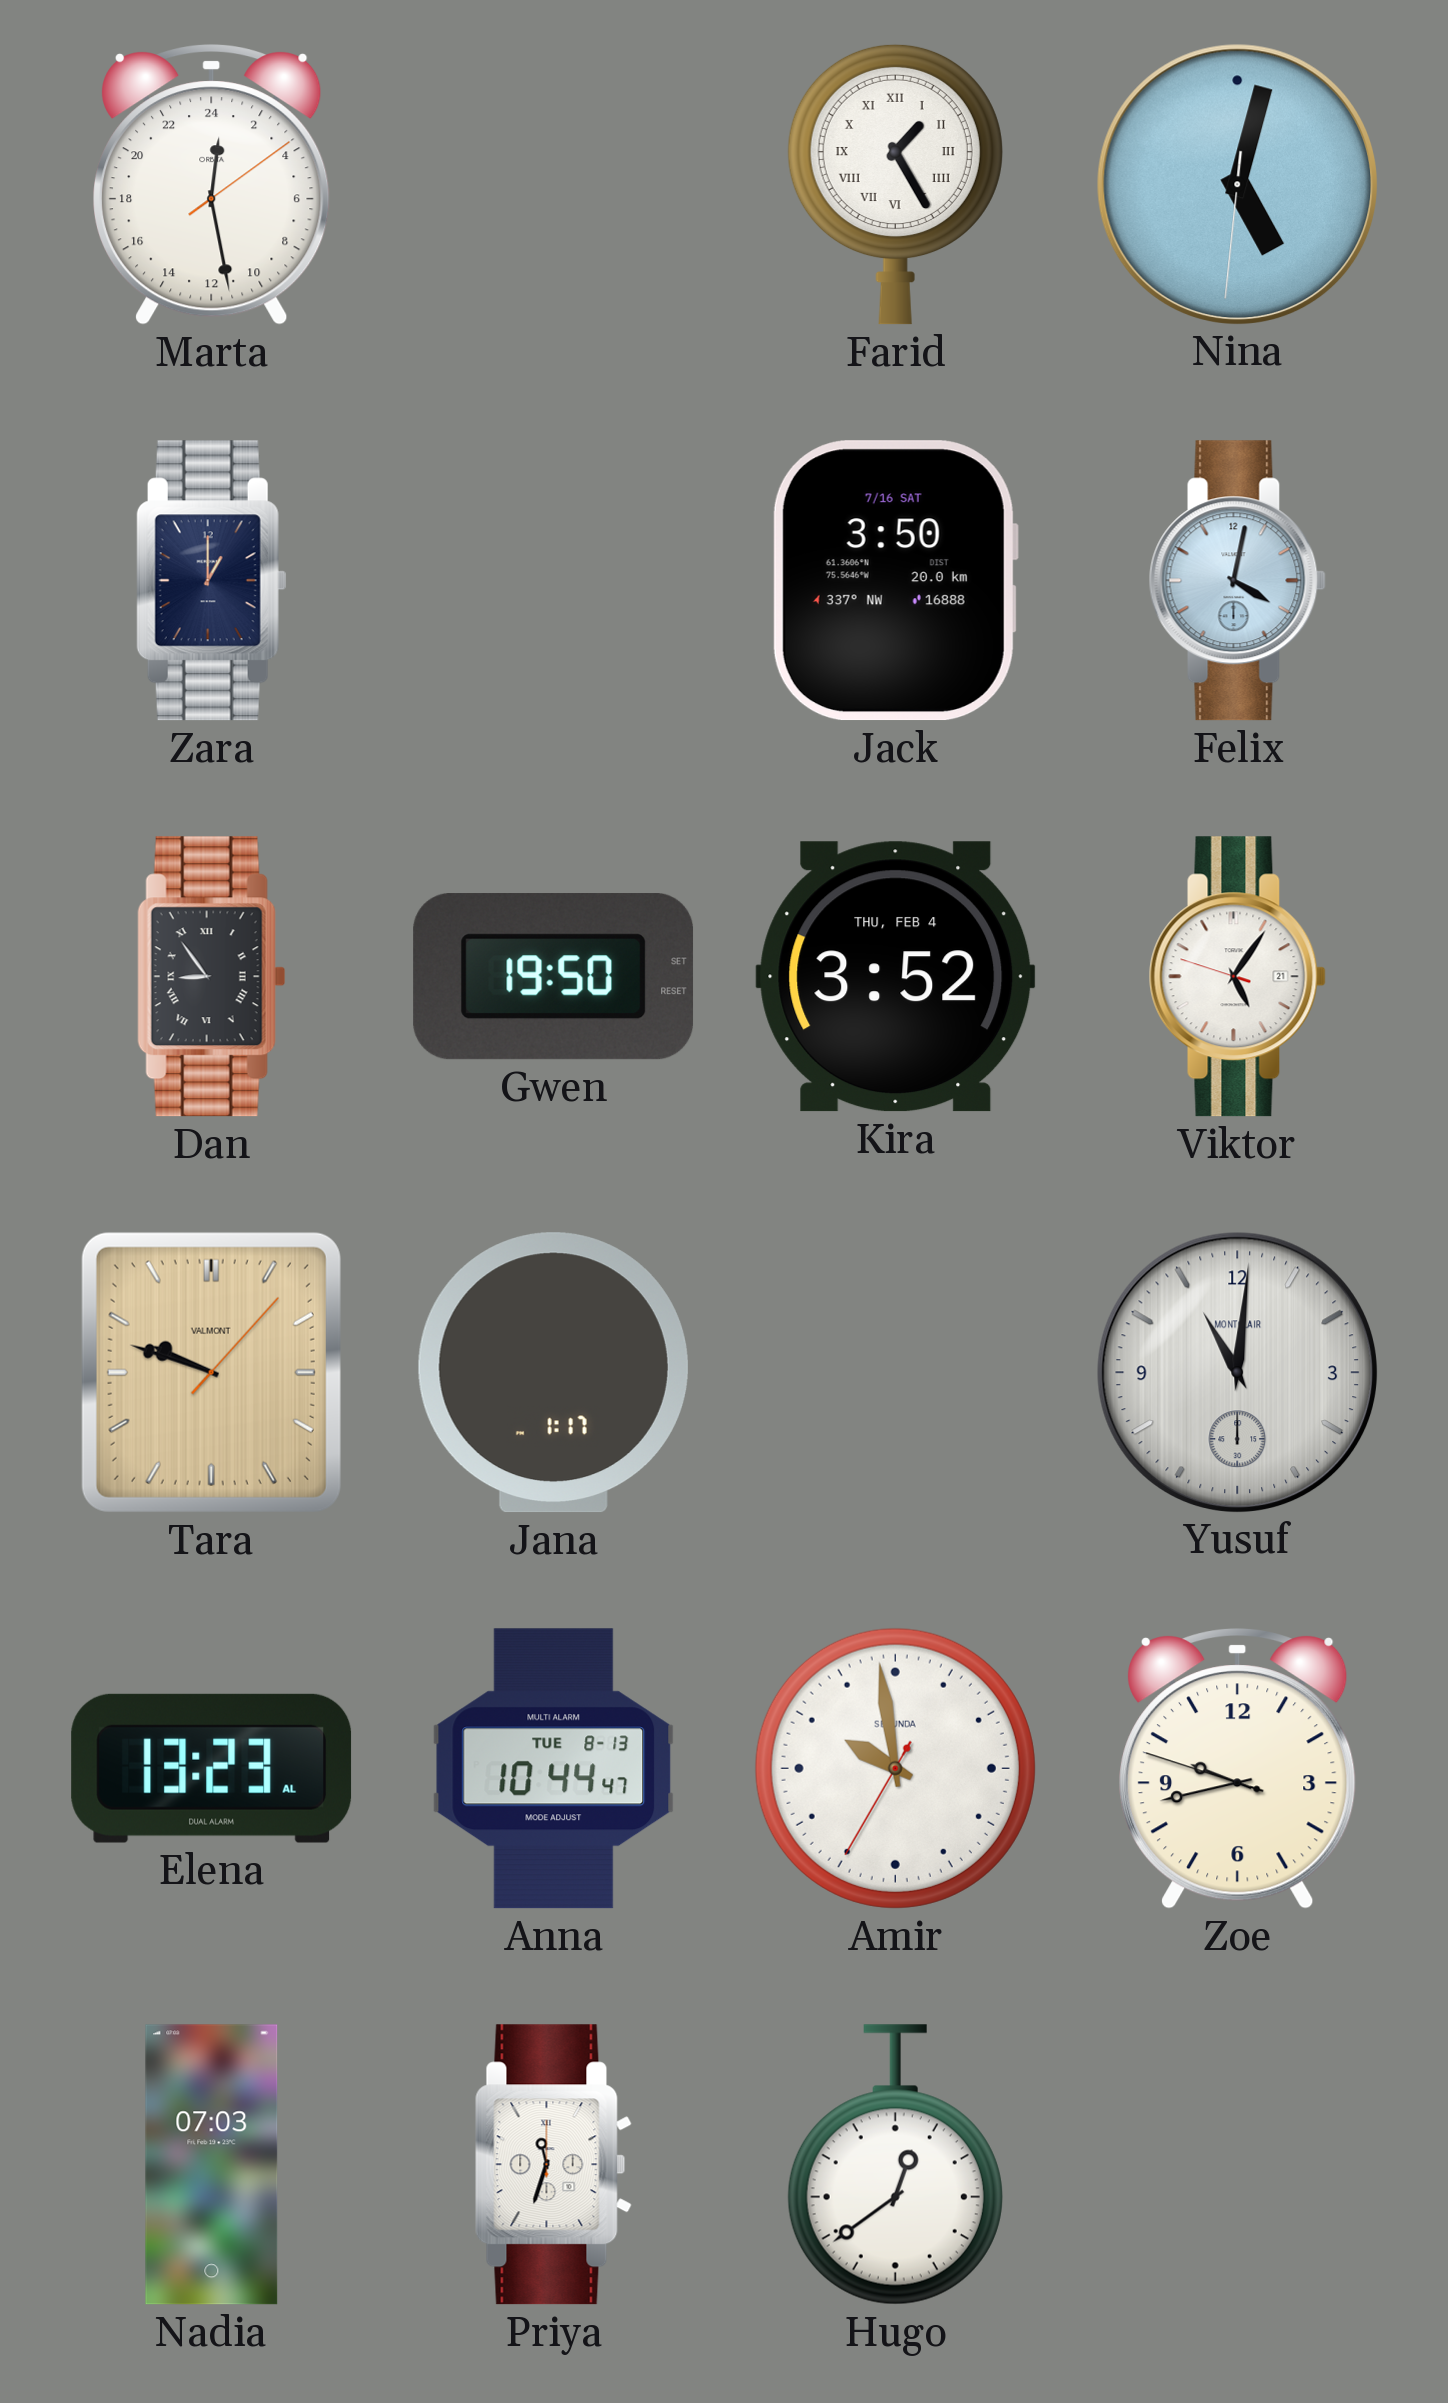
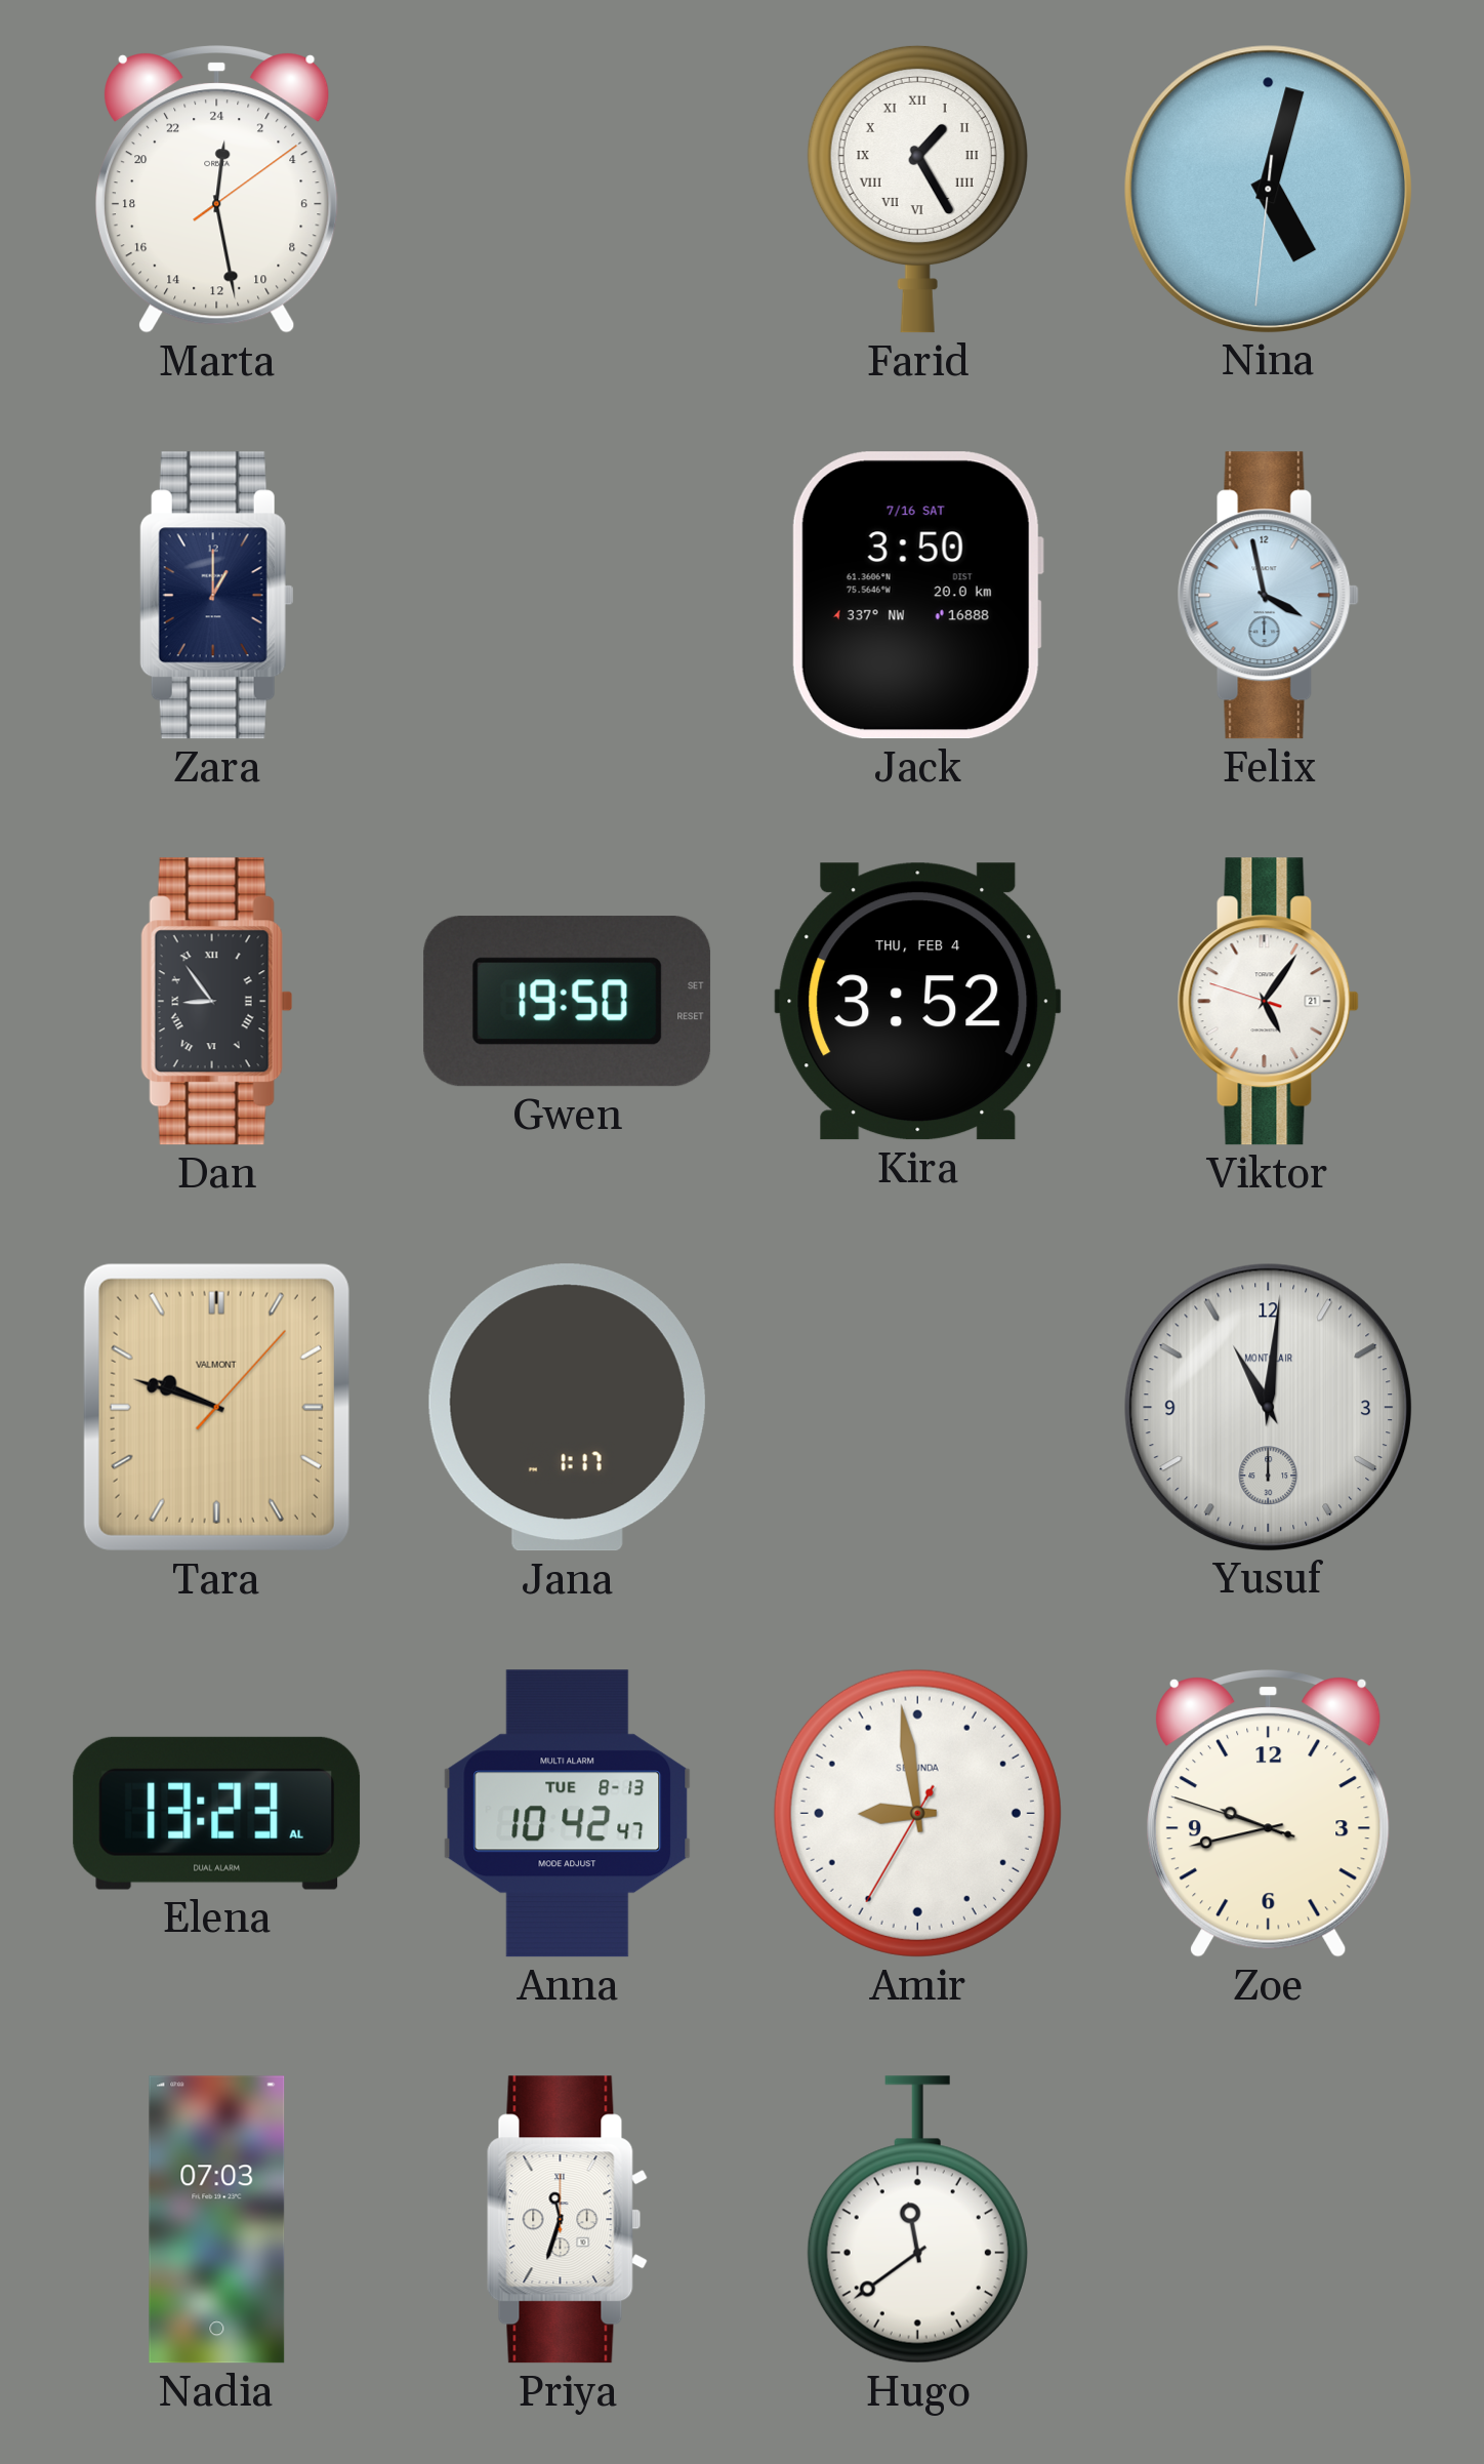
Felix: 4:02 -> 3:58 (1268, 596)
Anna: 10:44 -> 10:42 (568, 1814)
Amir: 9:58 -> 8:58 (917, 1813)
Hugo: 12:39 -> 11:39 (917, 2220)
